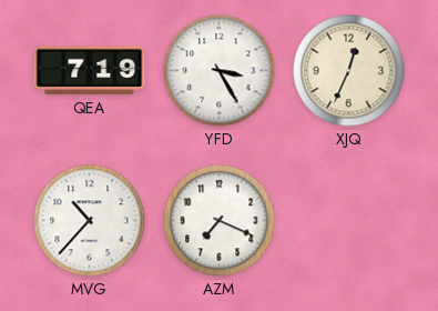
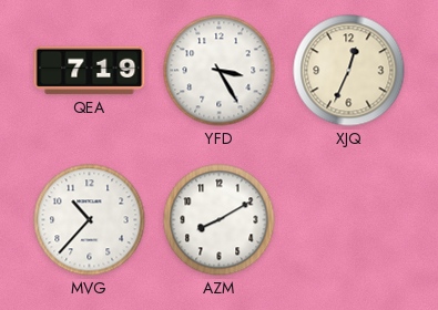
AZM: 7:19 -> 8:10 (220, 220)
